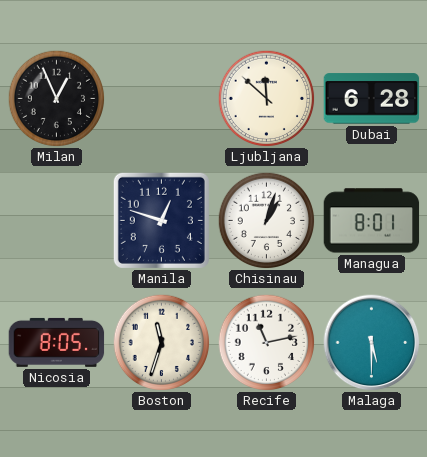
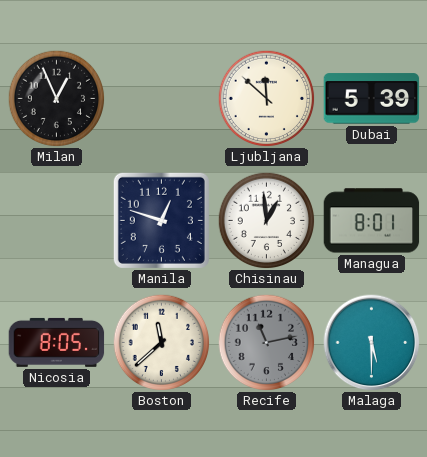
Dubai: 6:28 -> 5:39 (372, 99)
Chisinau: 1:03 -> 12:59 (266, 220)
Boston: 11:33 -> 11:38 (161, 342)
Recife dial: white -> grey (266, 342)
